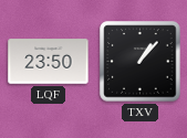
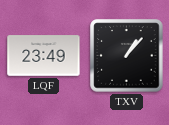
LQF: 23:50 -> 23:49 (44, 56)
